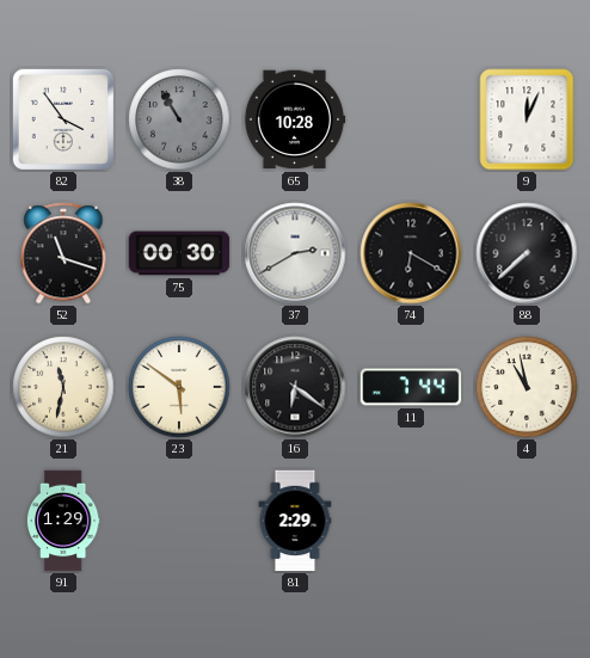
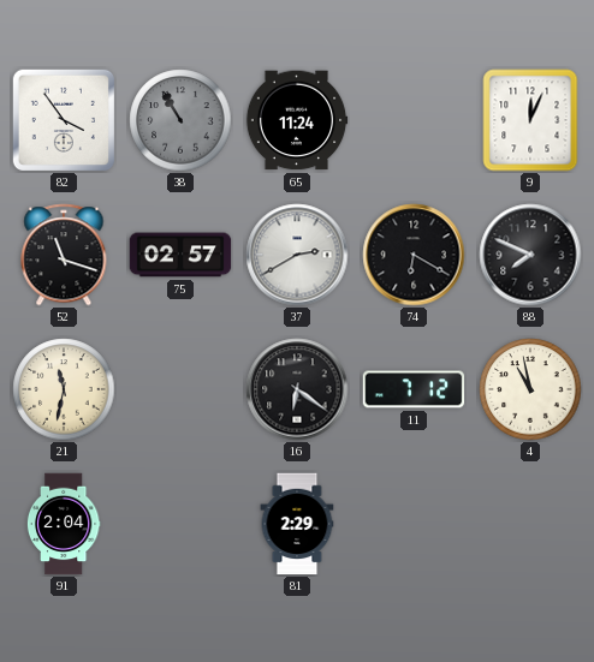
65: 10:28 -> 11:24 (297, 120)
75: 00:30 -> 02:57 (180, 255)
88: 7:38 -> 7:49 (530, 255)
23: 5:51 -> none (179, 387)
11: 7:44 -> 7:12 (414, 389)
91: 1:29 -> 2:04 (64, 524)
